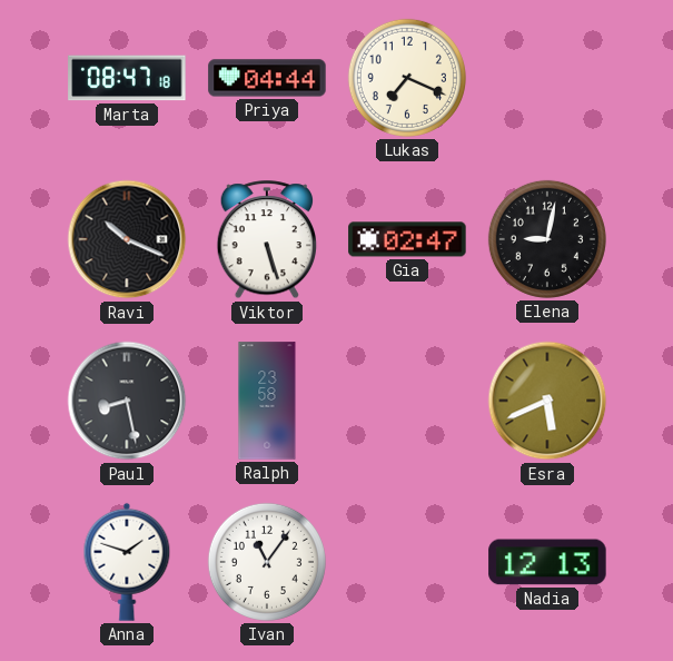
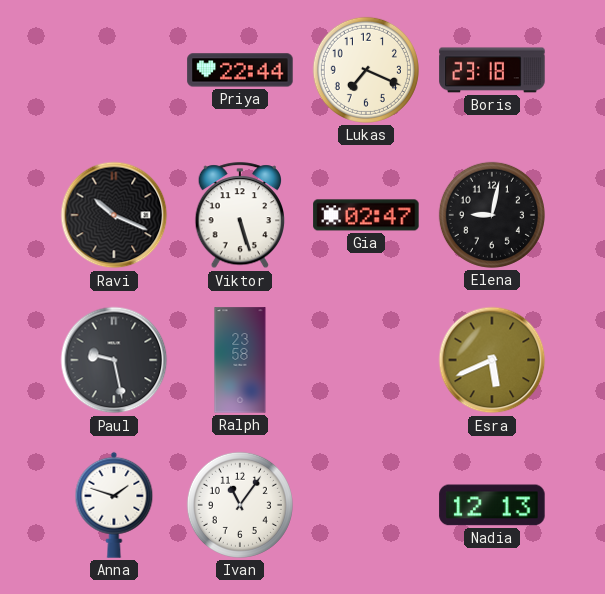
Marta: 08:47 -> none (127, 78)
Priya: 04:44 -> 22:44 (240, 70)
Boris: none -> 23:18 (492, 70)
Paul: 8:28 -> 9:28 (114, 360)
